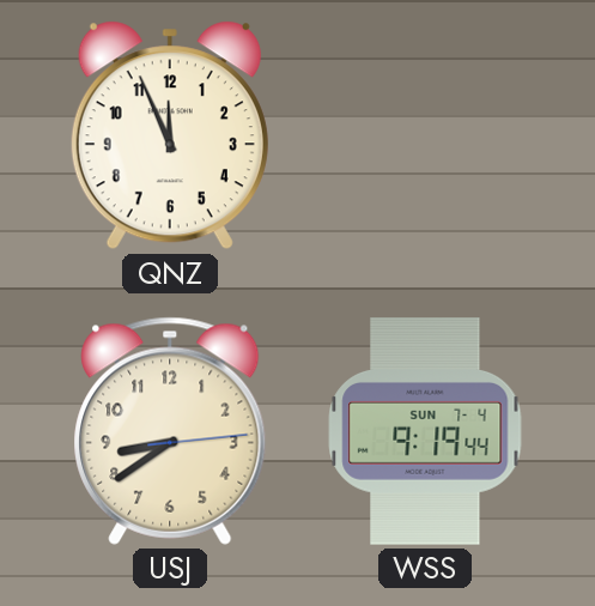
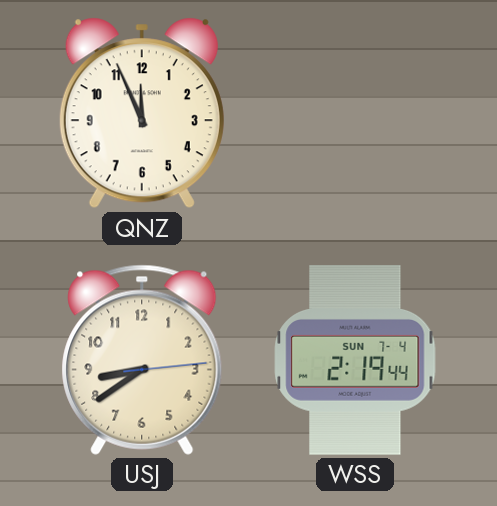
WSS: 9:19 -> 2:19 (355, 360)
